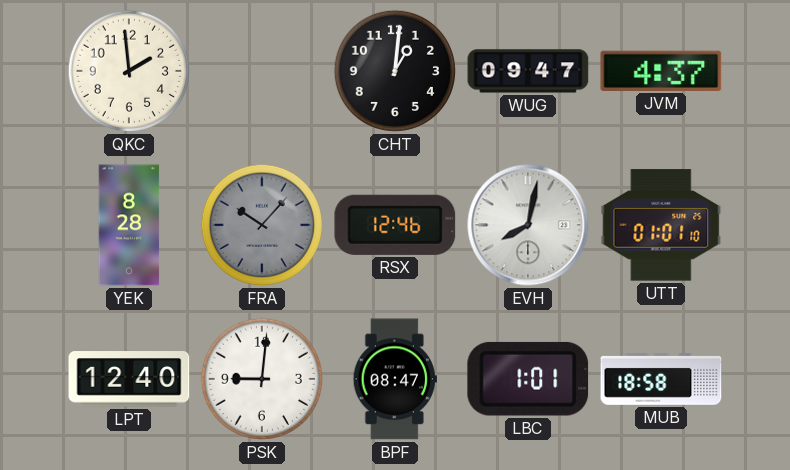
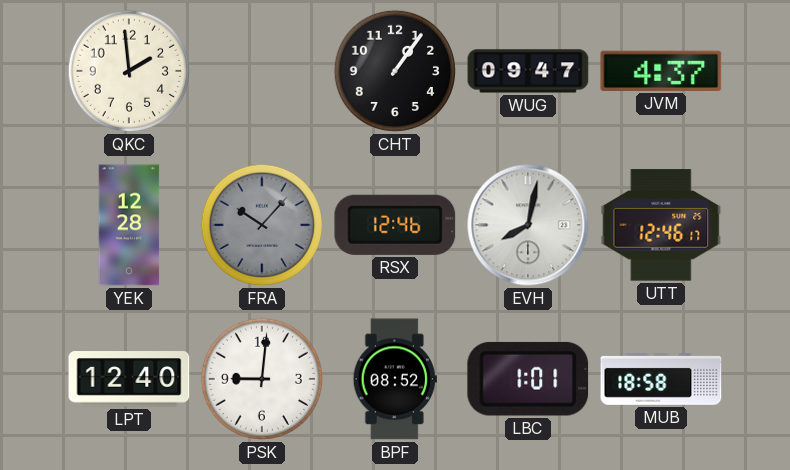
CHT: 1:01 -> 1:06 (395, 71)
YEK: 8:28 -> 12:28 (129, 225)
UTT: 01:01 -> 12:46 (661, 225)
BPF: 08:47 -> 08:52 (395, 379)
